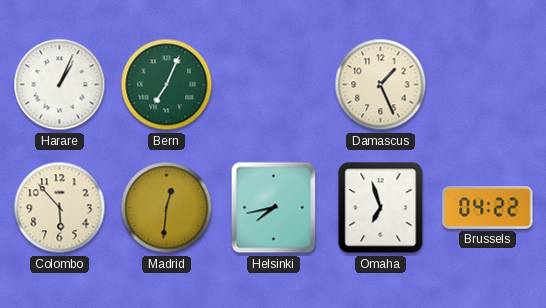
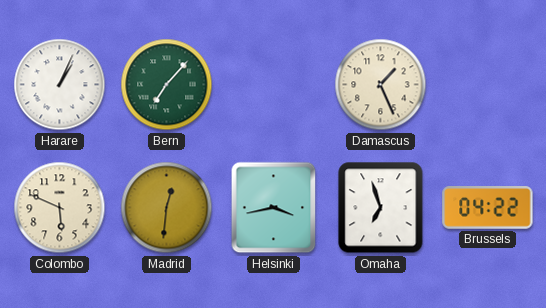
Bern: 7:04 -> 7:07 (167, 85)
Colombo: 5:53 -> 5:49 (60, 208)
Helsinki: 7:43 -> 3:43 (274, 208)
